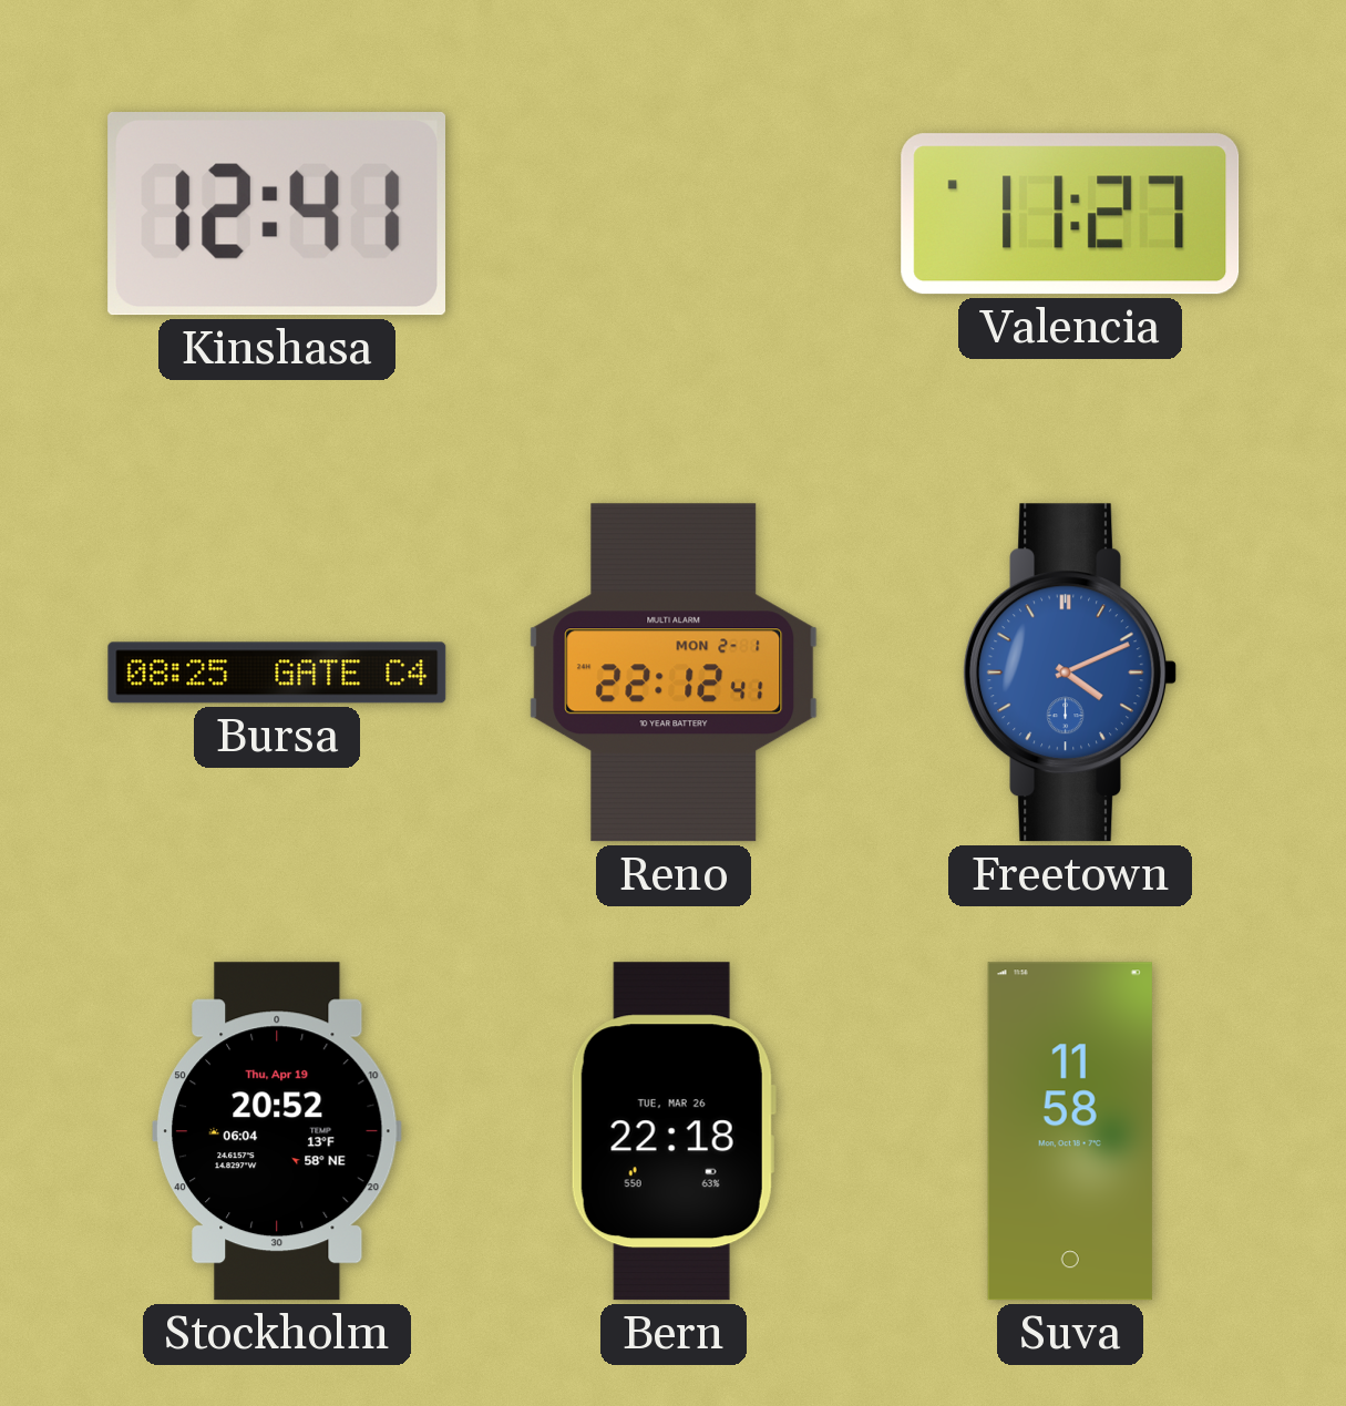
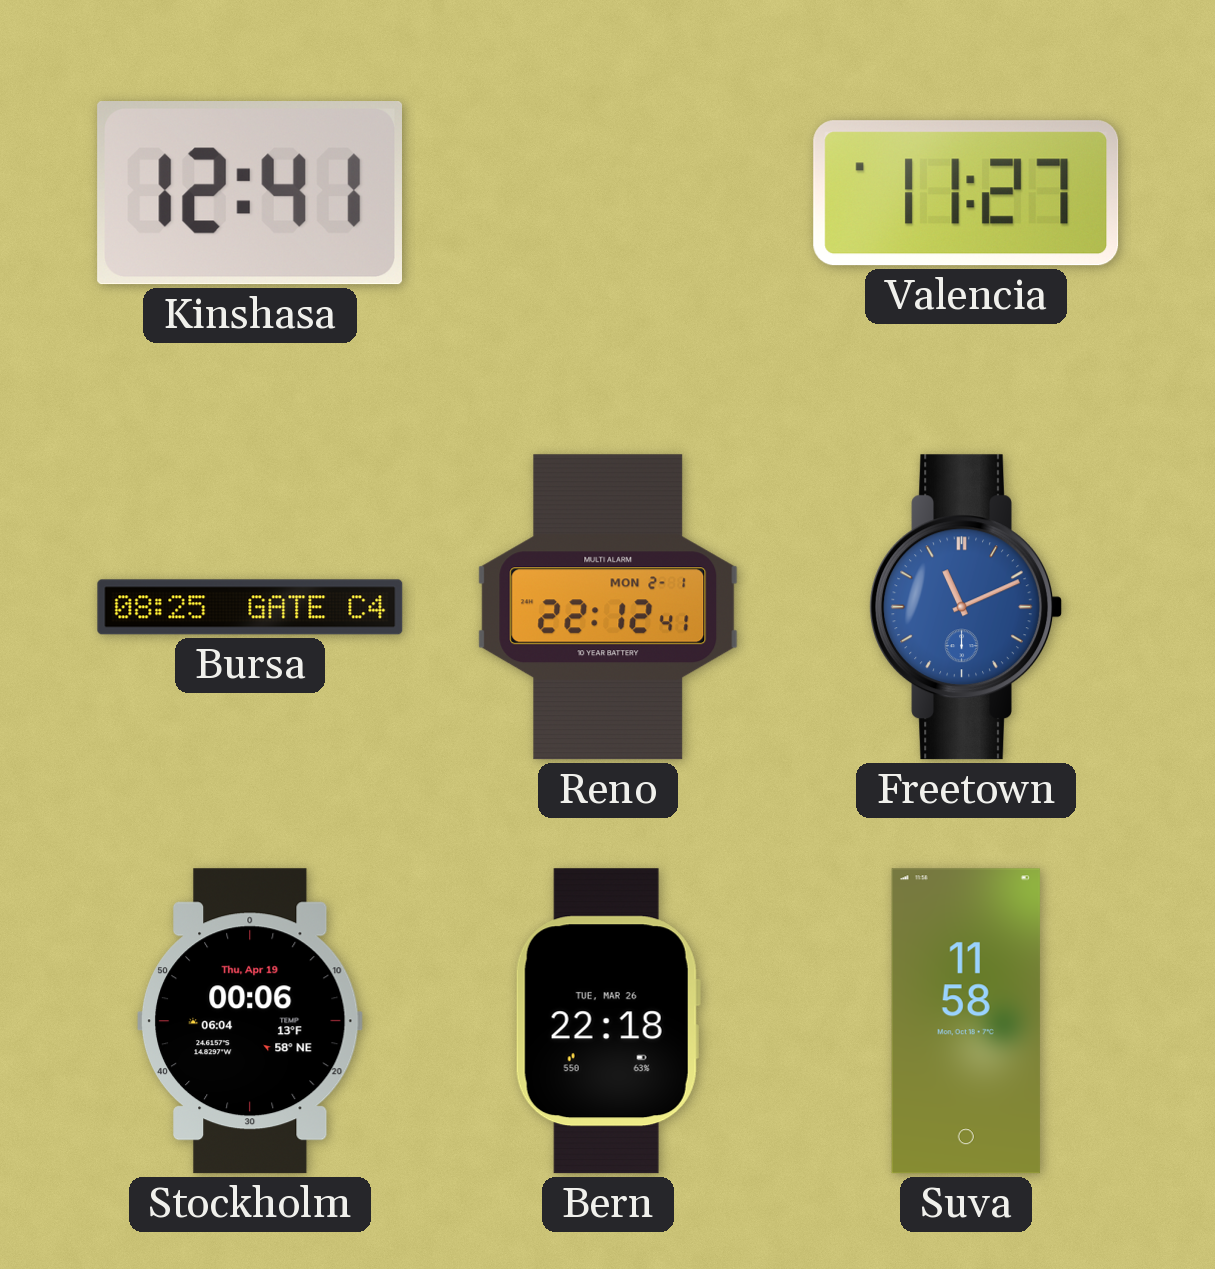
Freetown: 4:11 -> 11:11 (965, 607)
Stockholm: 20:52 -> 00:06 (250, 1021)
